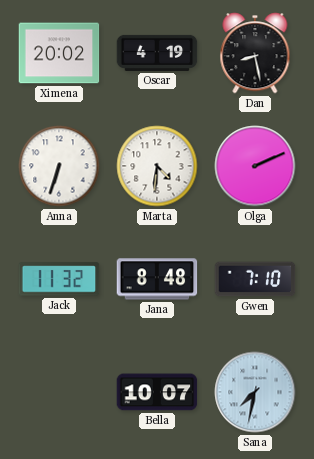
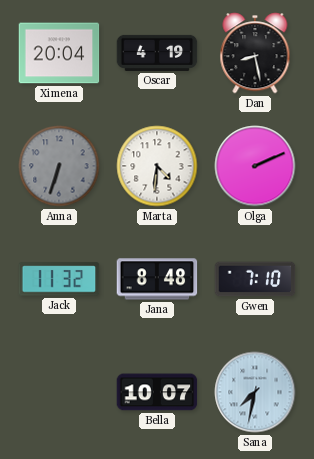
Ximena: 20:02 -> 20:04 (59, 53)
Anna dial: white -> grey (59, 166)
